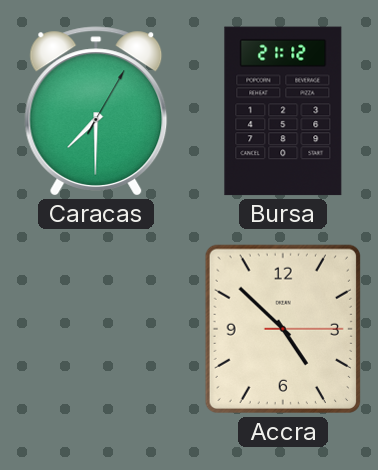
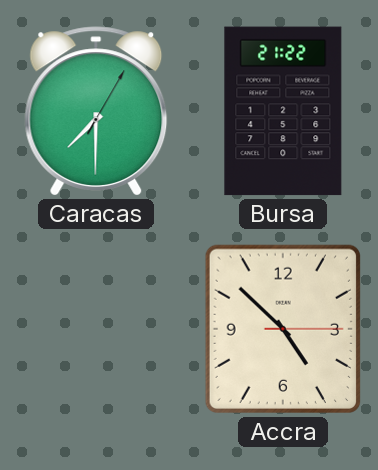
Bursa: 21:12 -> 21:22 (283, 111)
